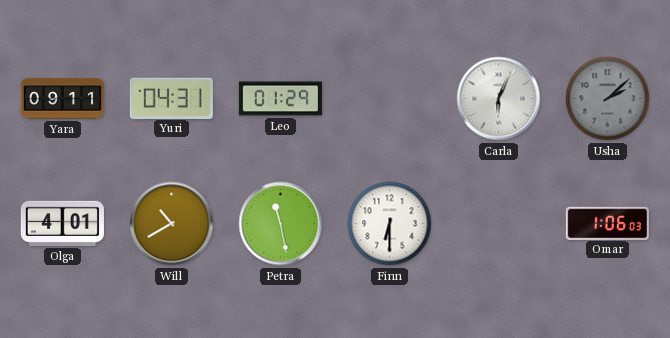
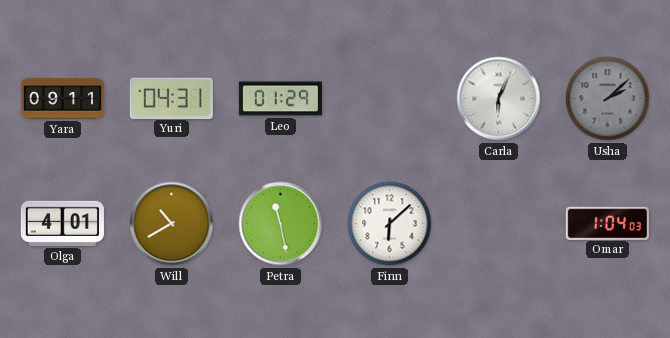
Finn: 6:30 -> 6:08 (390, 224)
Omar: 1:06 -> 1:04 (607, 223)
